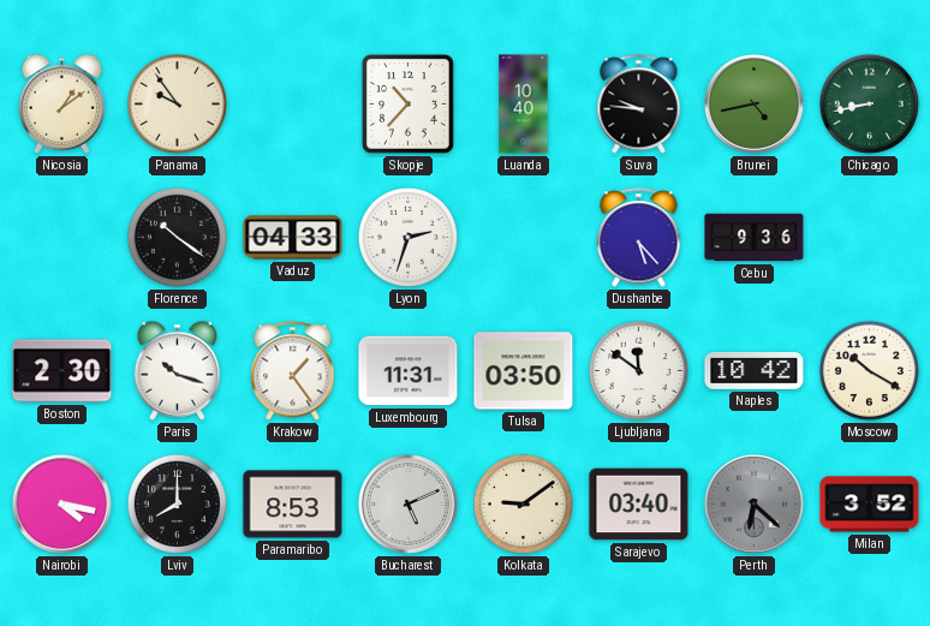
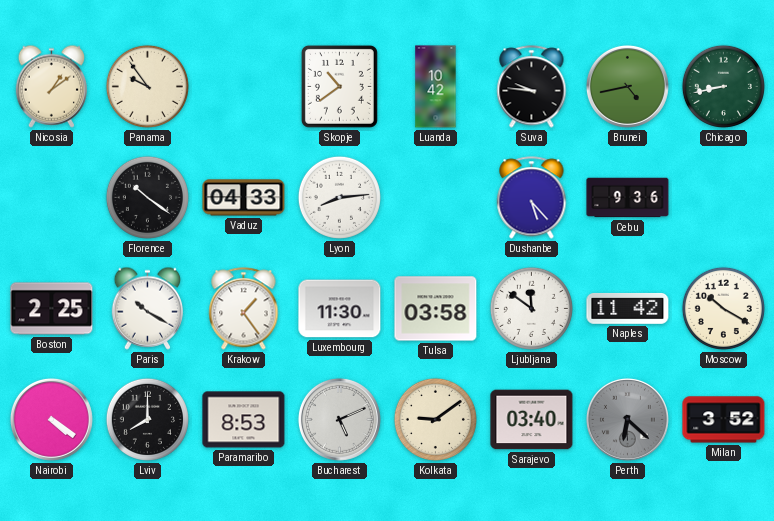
Skopje: 10:37 -> 10:39 (339, 86)
Luanda: 10:40 -> 10:42 (436, 87)
Lyon: 2:33 -> 8:14 (339, 197)
Boston: 2:30 -> 2:25 (52, 309)
Paris: 10:18 -> 10:20 (147, 308)
Luxembourg: 11:31 -> 11:30 (340, 309)
Tulsa: 03:50 -> 03:58 (436, 309)
Naples: 10:42 -> 11:42 (628, 308)
Nairobi: 4:17 -> 4:21 (51, 419)
